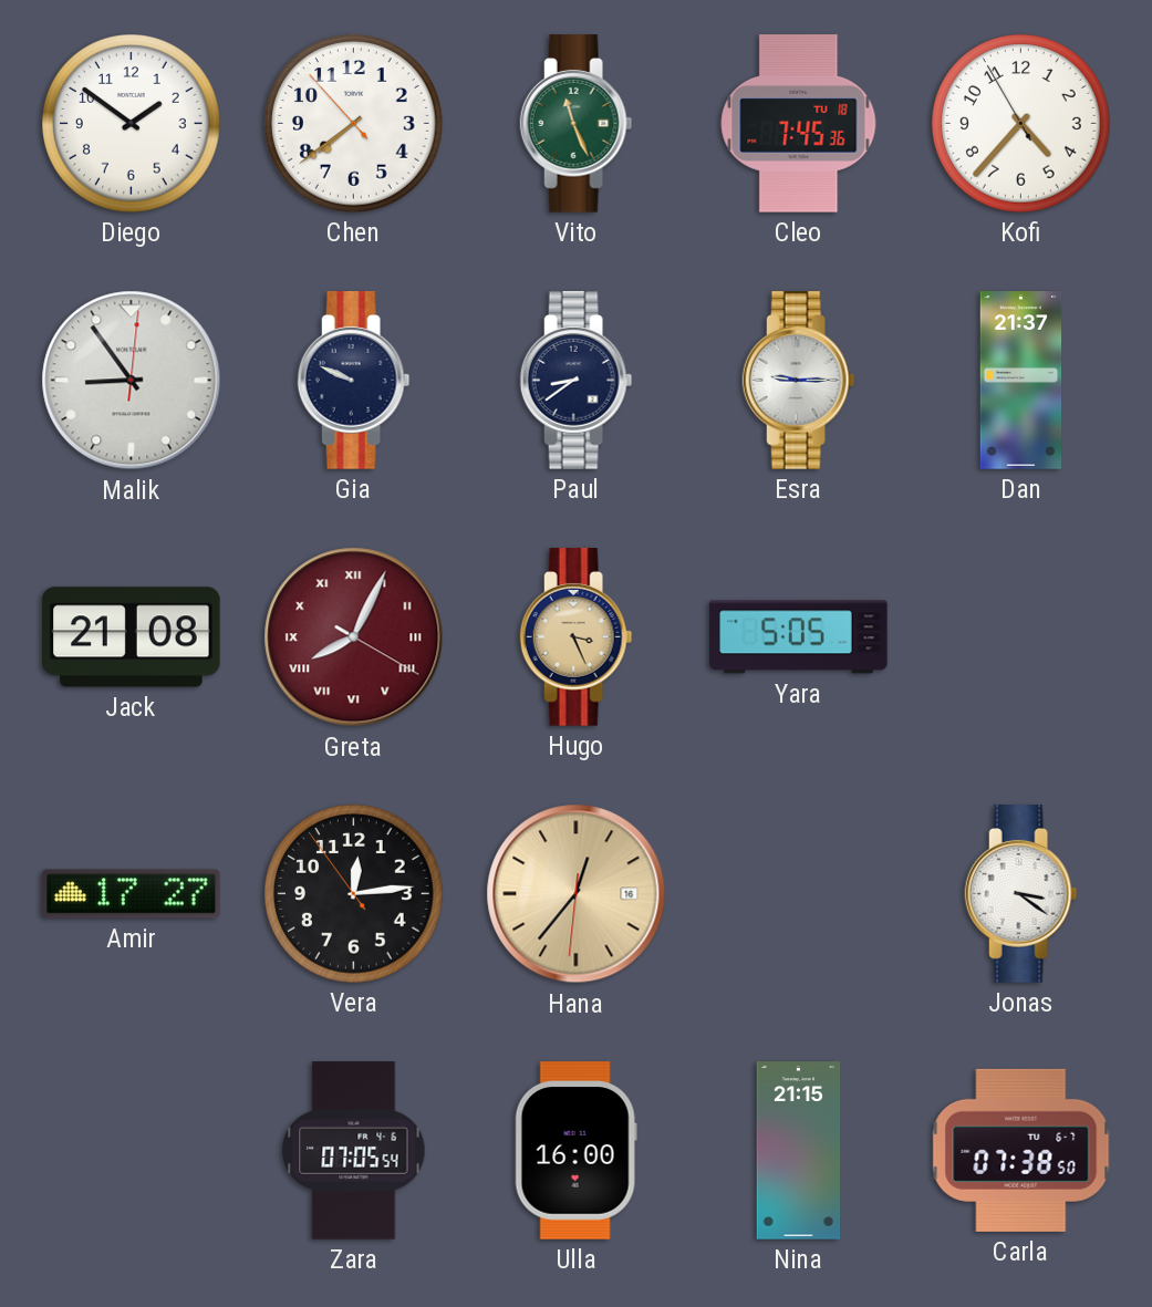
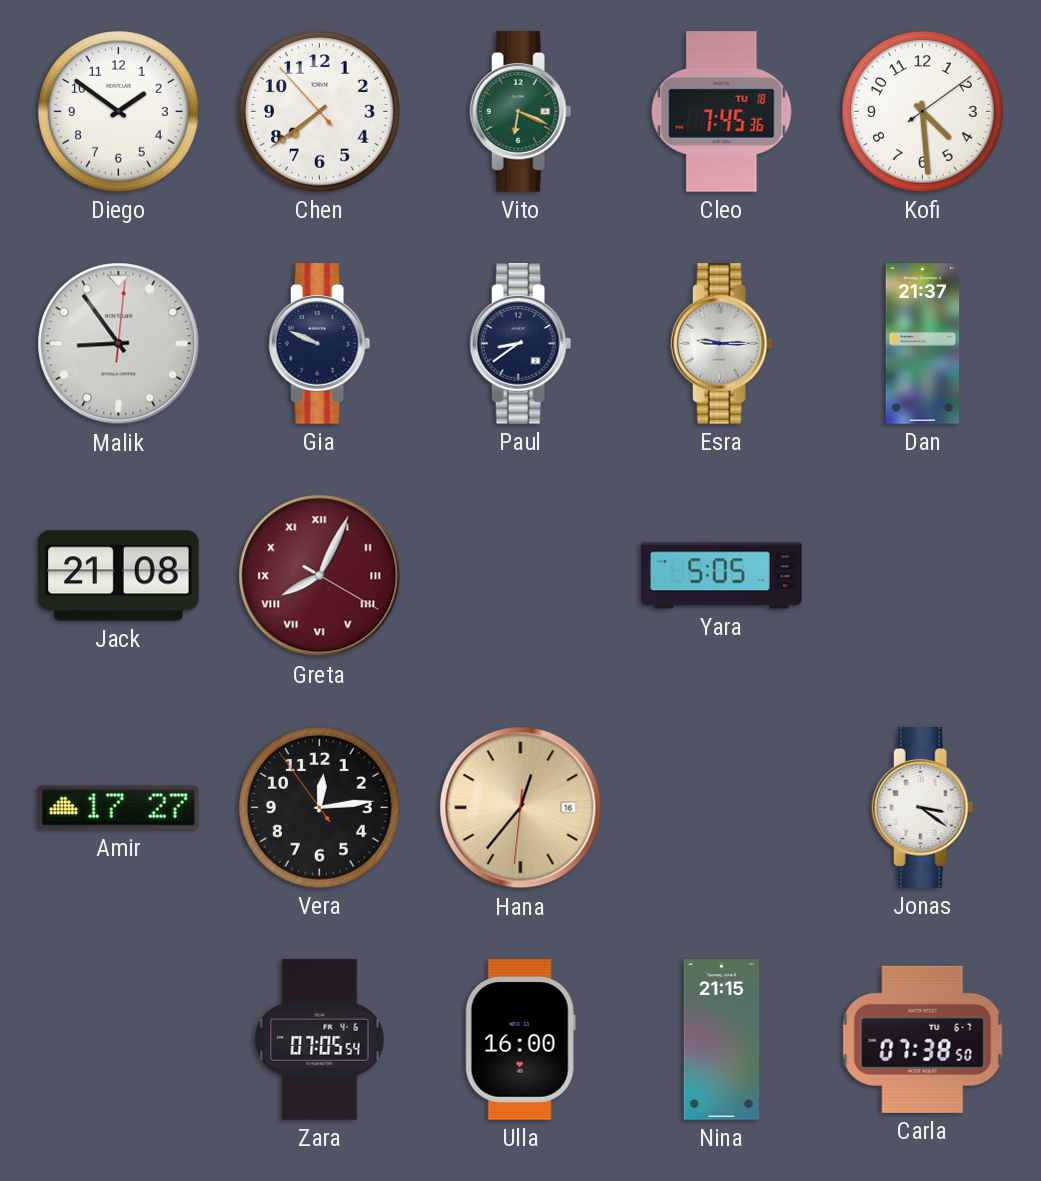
Vito: 11:26 -> 6:19 (521, 112)
Kofi: 4:36 -> 4:29 (923, 112)
Hugo: 3:26 -> none (577, 637)
